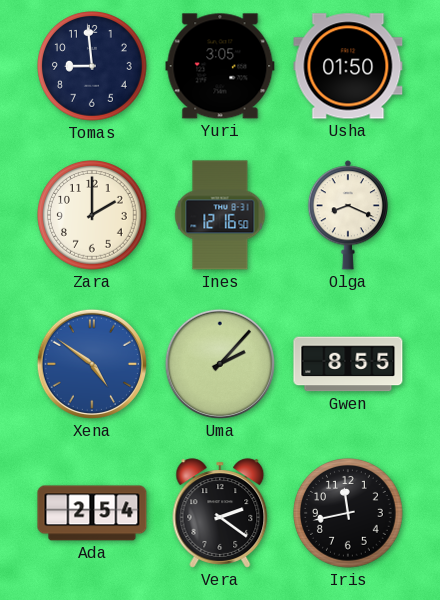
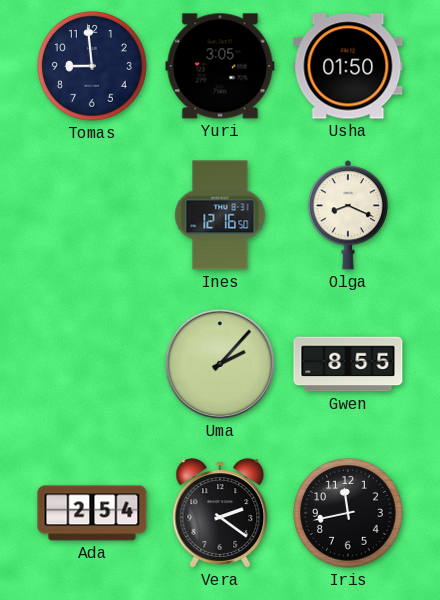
Zara: 2:00 -> none (93, 216)
Xena: 4:51 -> none (92, 364)
